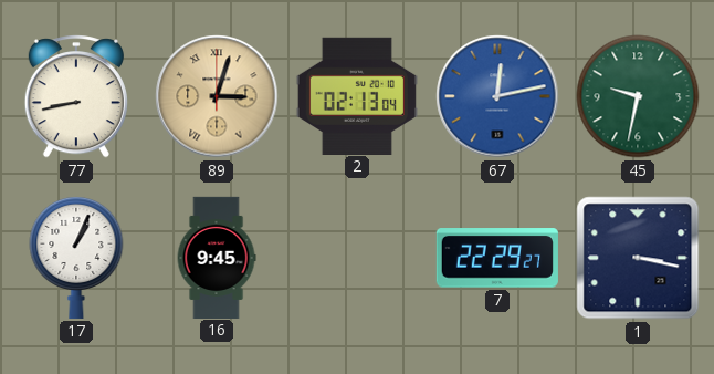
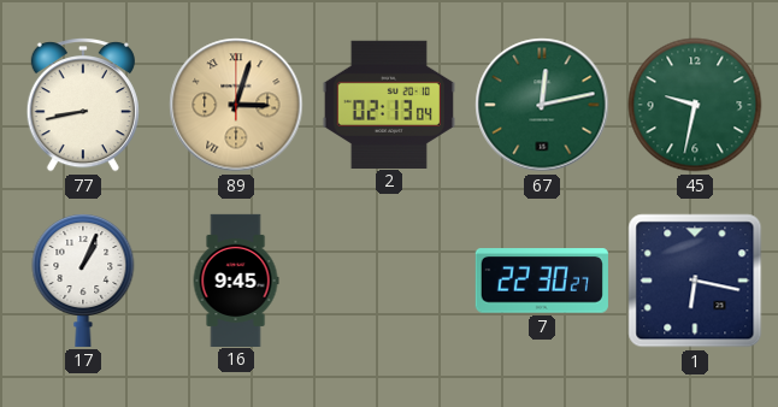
67 dial: blue -> green (542, 105)
7: 22:29 -> 22:30 (542, 281)
1: 3:17 -> 6:17 (695, 281)
